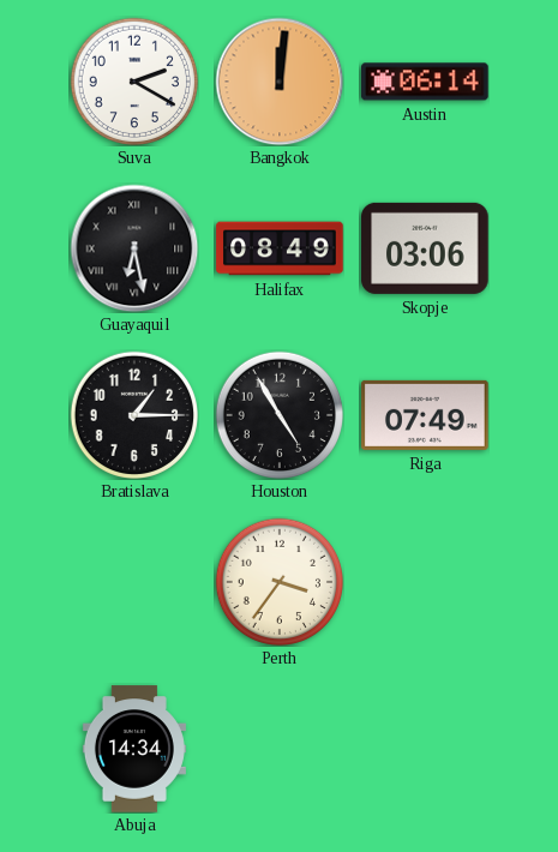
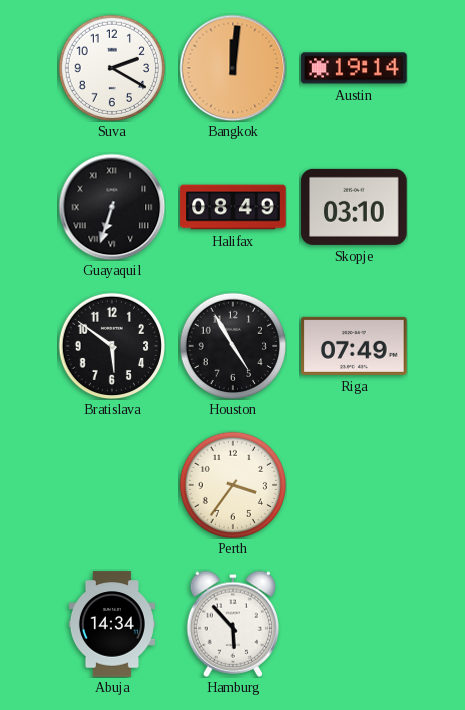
Austin: 06:14 -> 19:14 (354, 68)
Guayaquil: 6:28 -> 6:33 (112, 207)
Skopje: 03:06 -> 03:10 (354, 207)
Bratislava: 1:15 -> 5:51 (111, 345)
Hamburg: none -> 5:53 (232, 624)
